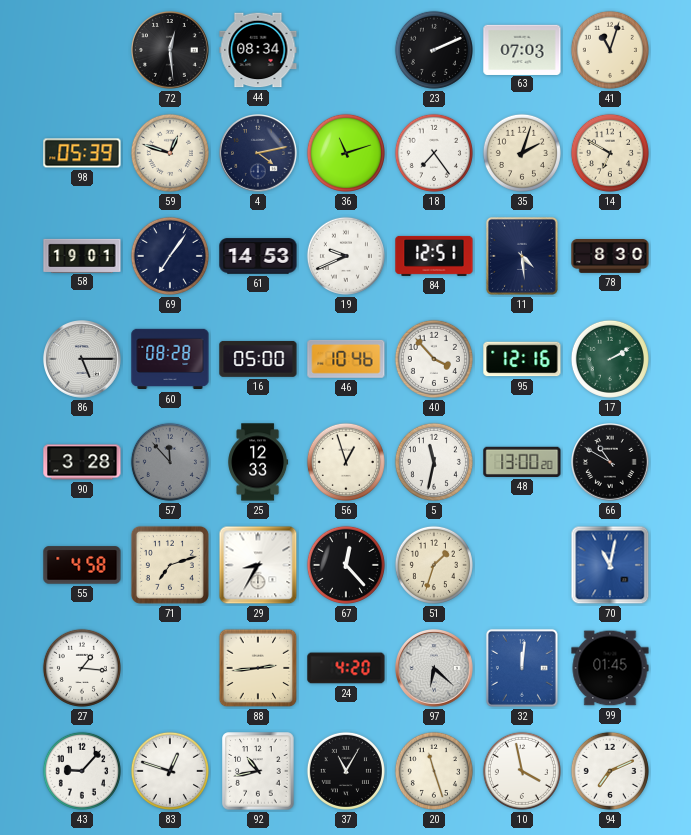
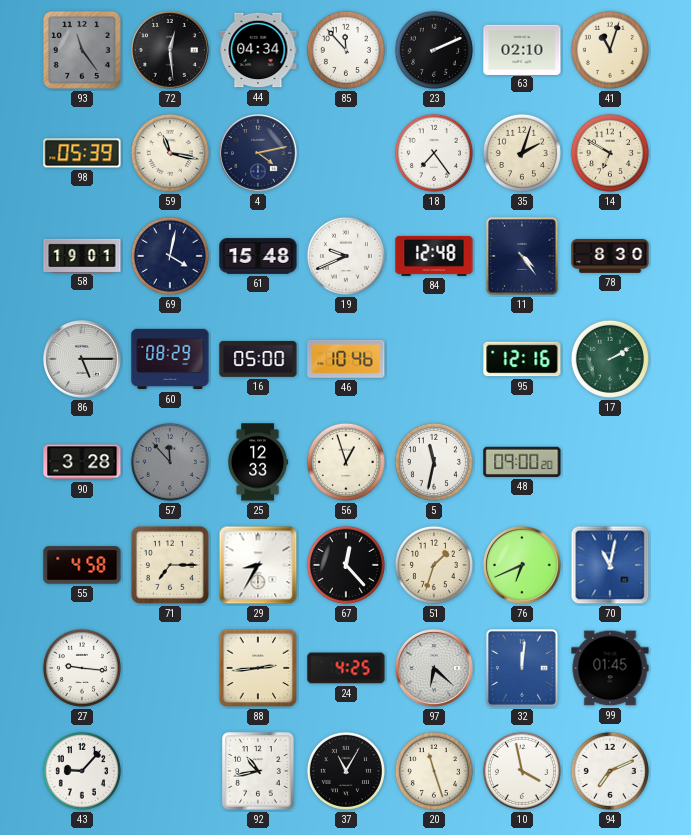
93: none -> 11:24 (82, 50)
44: 08:34 -> 04:34 (258, 50)
85: none -> 11:53 (346, 50)
63: 07:03 -> 02:10 (522, 49)
59: 12:48 -> 11:17 (170, 153)
36: 11:12 -> none (346, 153)
69: 7:06 -> 4:02 (170, 256)
61: 14:53 -> 15:48 (258, 256)
84: 12:51 -> 12:48 (434, 256)
11: 4:29 -> 4:24 (522, 256)
60: 08:28 -> 08:29 (170, 359)
40: 3:53 -> none (434, 359)
48: 13:00 -> 09:00 (522, 462)
66: 10:50 -> none (611, 463)
71: 7:12 -> 7:15 (170, 565)
76: none -> 6:41 (523, 566)
27: 1:16 -> 9:16 (82, 668)
24: 4:20 -> 4:25 (346, 668)
83: 12:48 -> none (170, 771)
